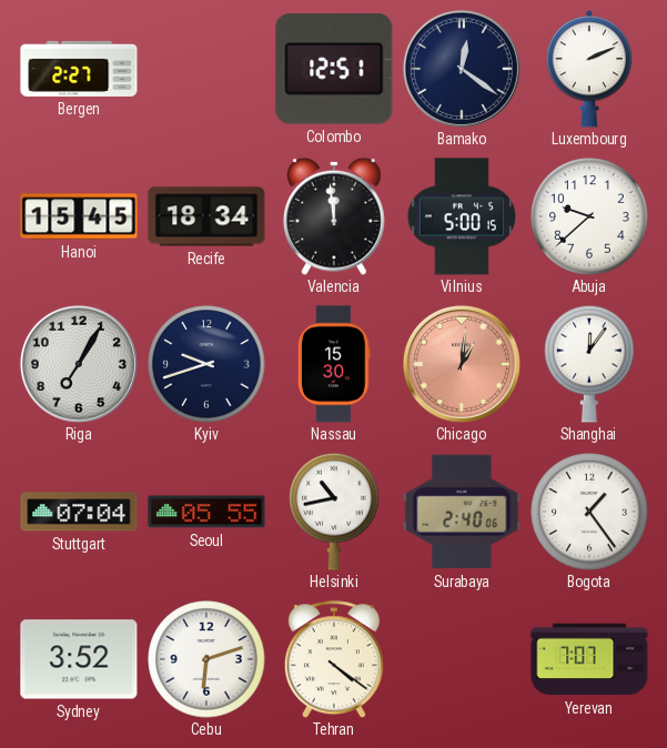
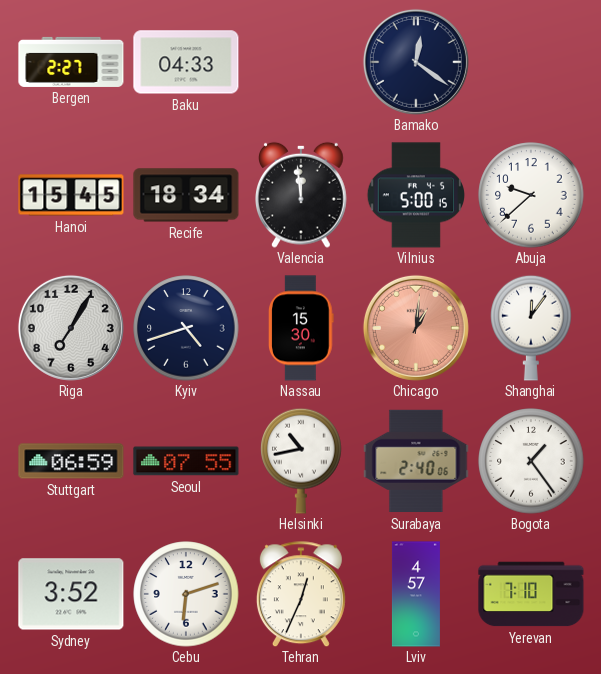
Baku: none -> 04:33 (186, 62)
Colombo: 12:51 -> none (334, 69)
Luxembourg: 2:11 -> none (589, 69)
Kyiv: 9:42 -> 4:42 (186, 328)
Stuttgart: 07:04 -> 06:59 (71, 461)
Seoul: 05:55 -> 07:55 (186, 461)
Tehran: 4:21 -> 12:34 (301, 594)
Lviv: none -> 4:57 (416, 594)
Yerevan: 7:07 -> 7:10 (531, 594)
